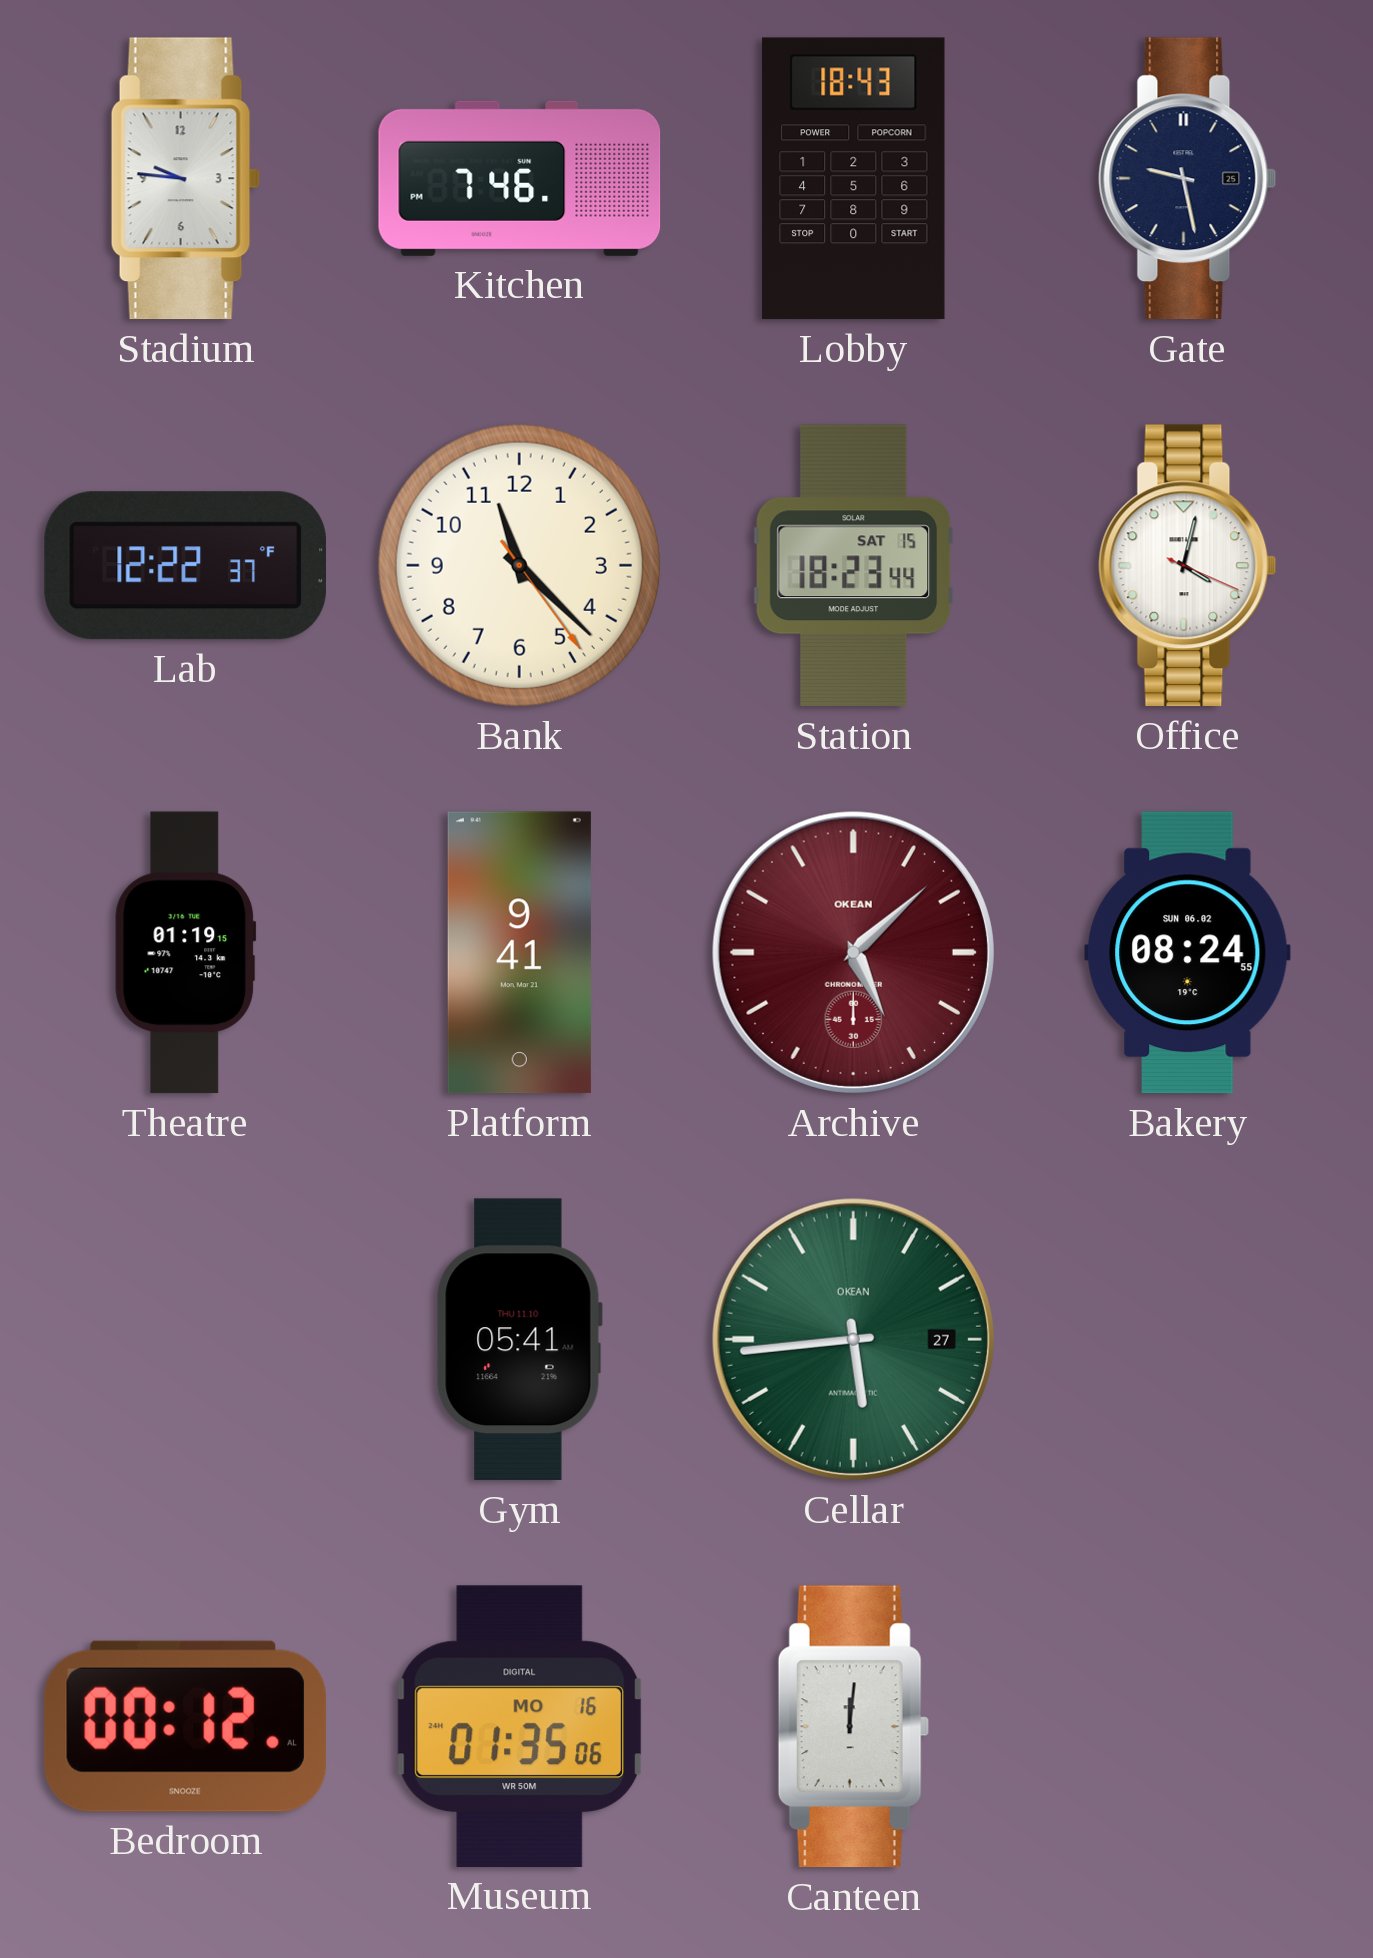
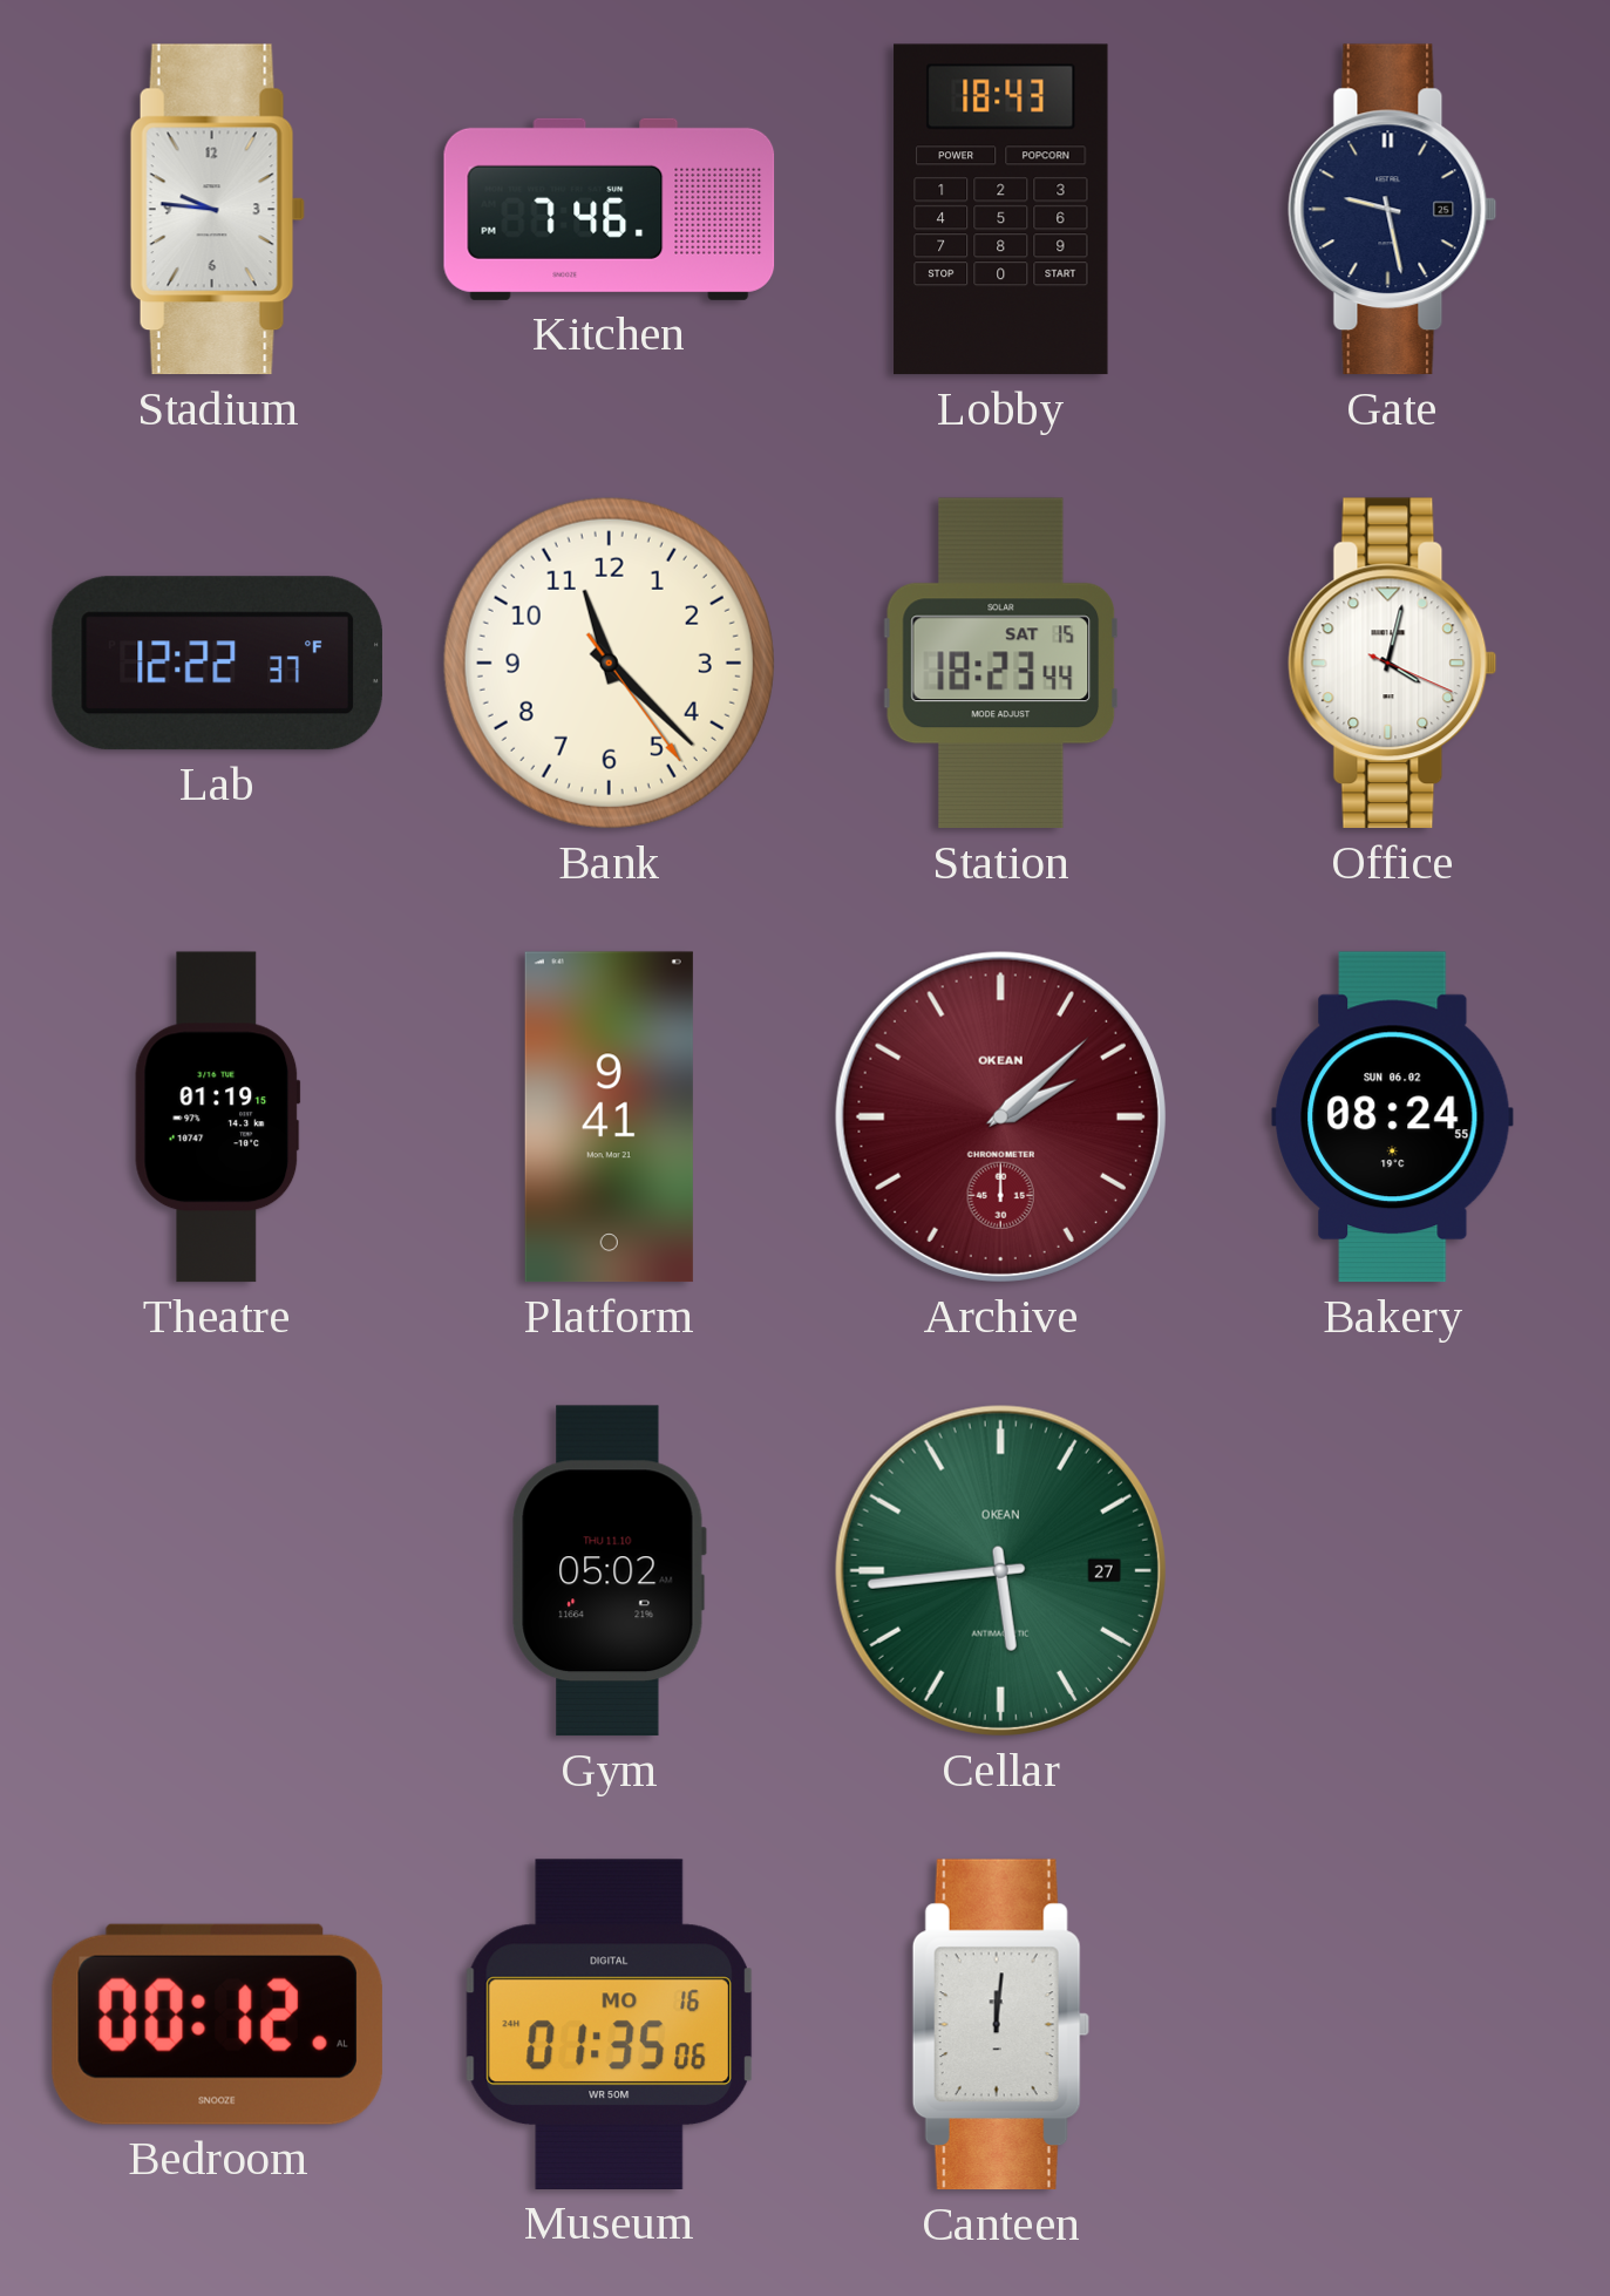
Archive: 5:08 -> 2:08 (1000, 1116)
Gym: 05:41 -> 05:02 (609, 1571)
